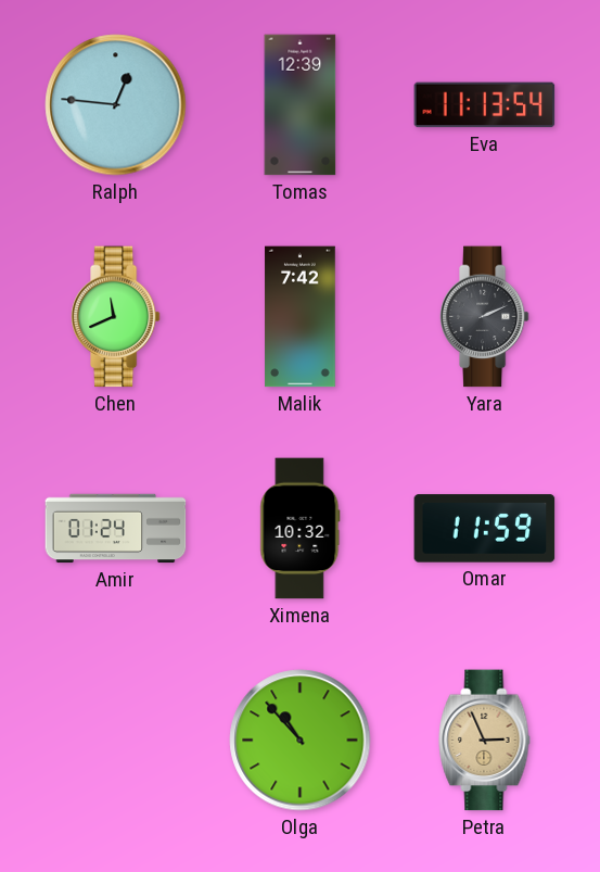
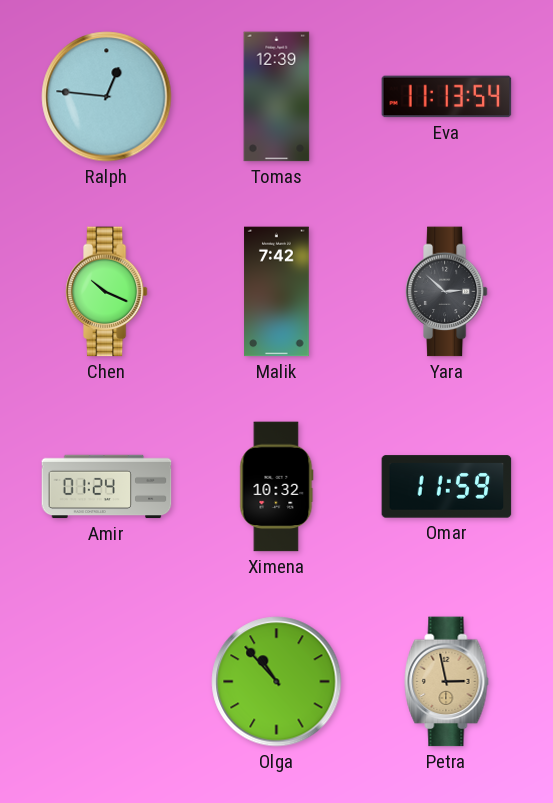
Chen: 11:41 -> 10:19 (106, 292)
Yara: 2:11 -> 2:52 (446, 292)
Petra: 2:56 -> 2:58 (447, 682)
